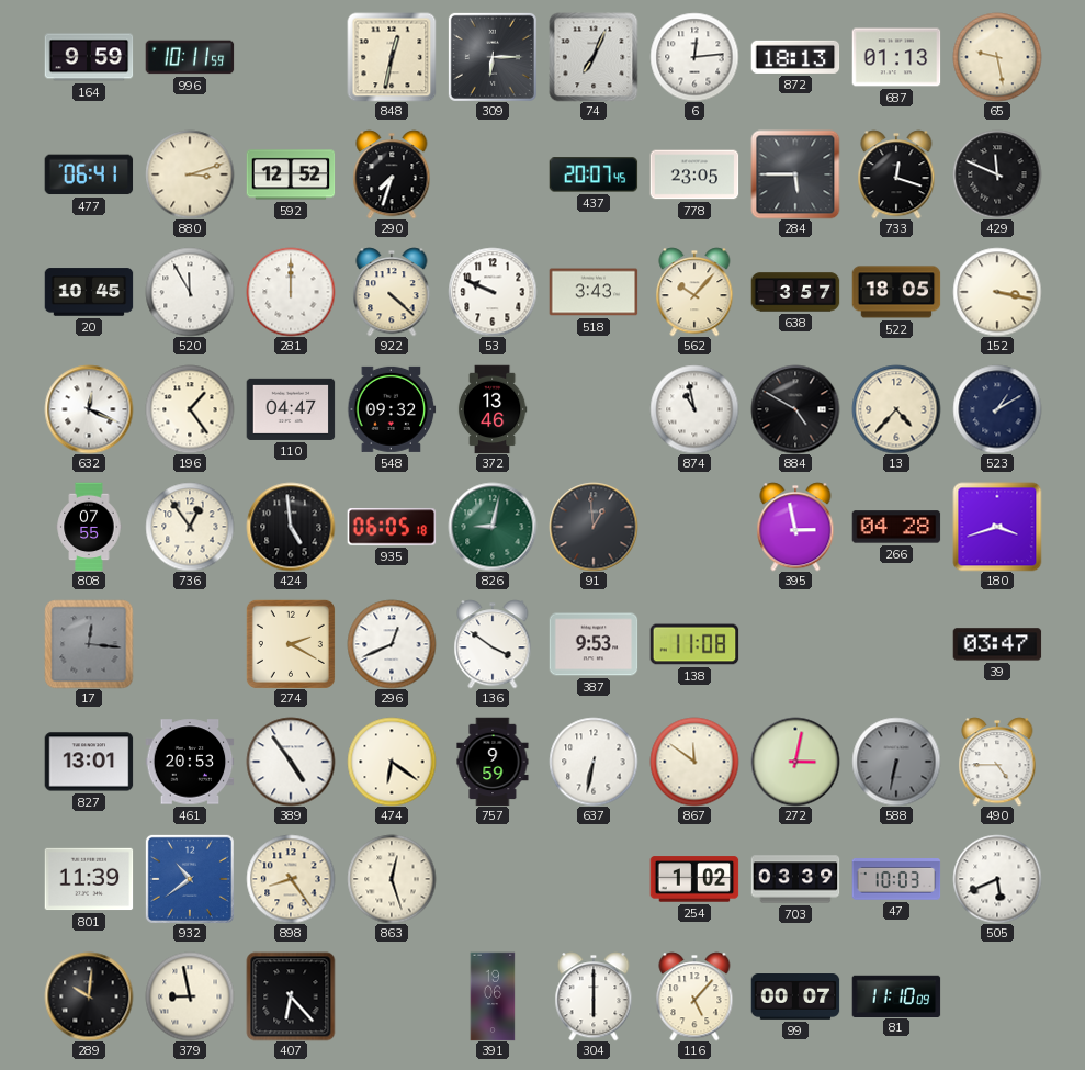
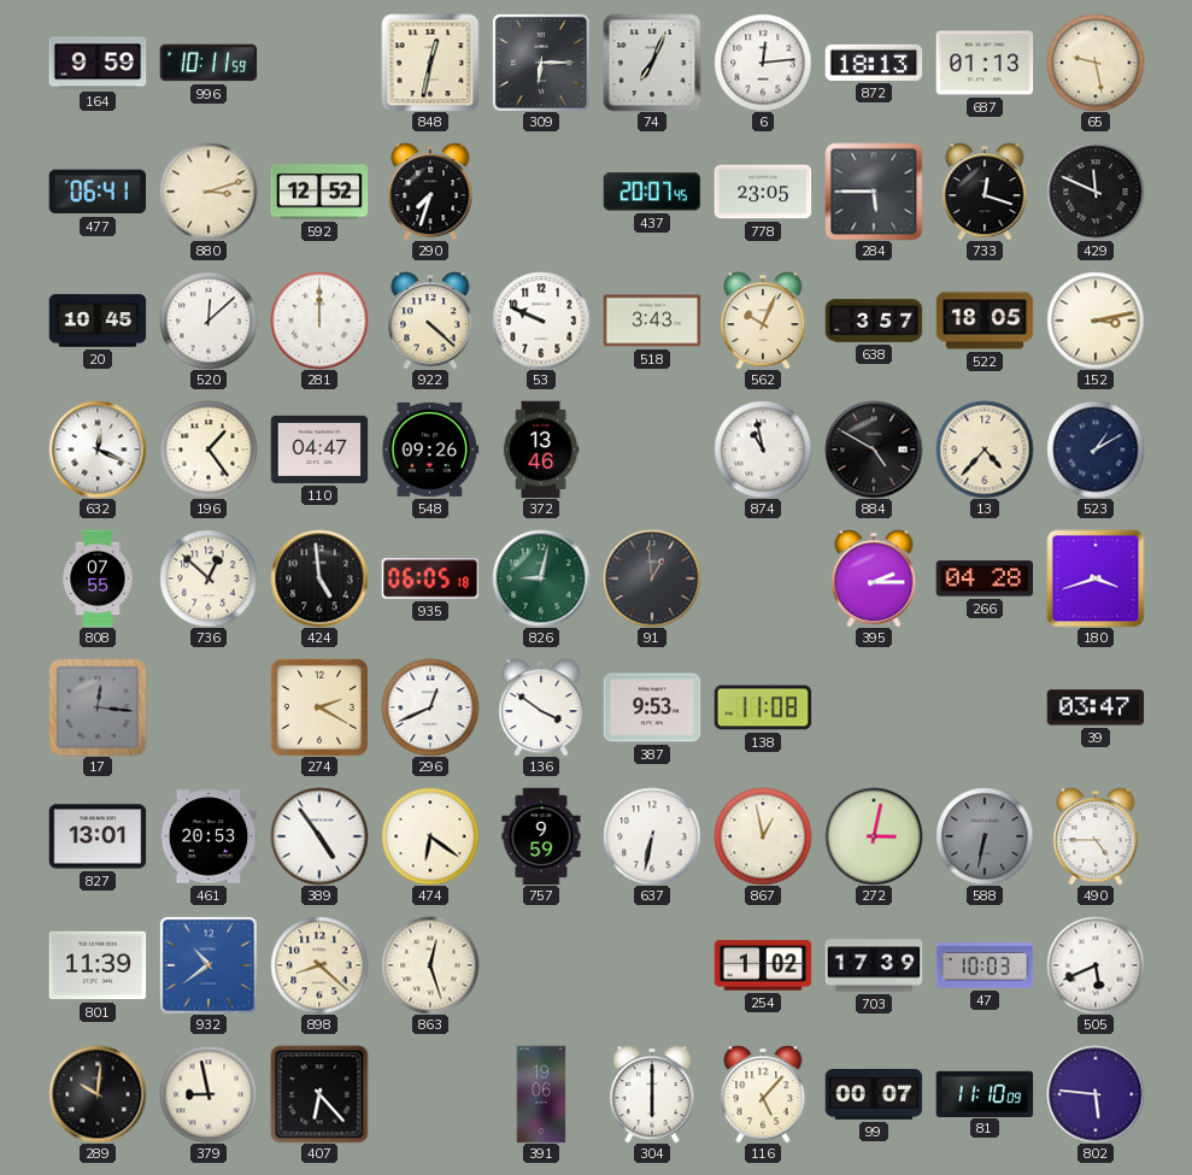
520: 11:55 -> 12:08 (209, 321)
562: 10:07 -> 10:04 (763, 321)
152: 3:17 -> 3:13 (1096, 321)
548: 09:32 -> 09:26 (430, 450)
736: 12:54 -> 12:52 (209, 578)
395: 2:58 -> 2:15 (874, 578)
867: 11:51 -> 12:58 (763, 836)
898: 8:24 -> 8:22 (319, 965)
703: 03:39 -> 17:39 (874, 965)
802: none -> 5:46 (1096, 1094)
